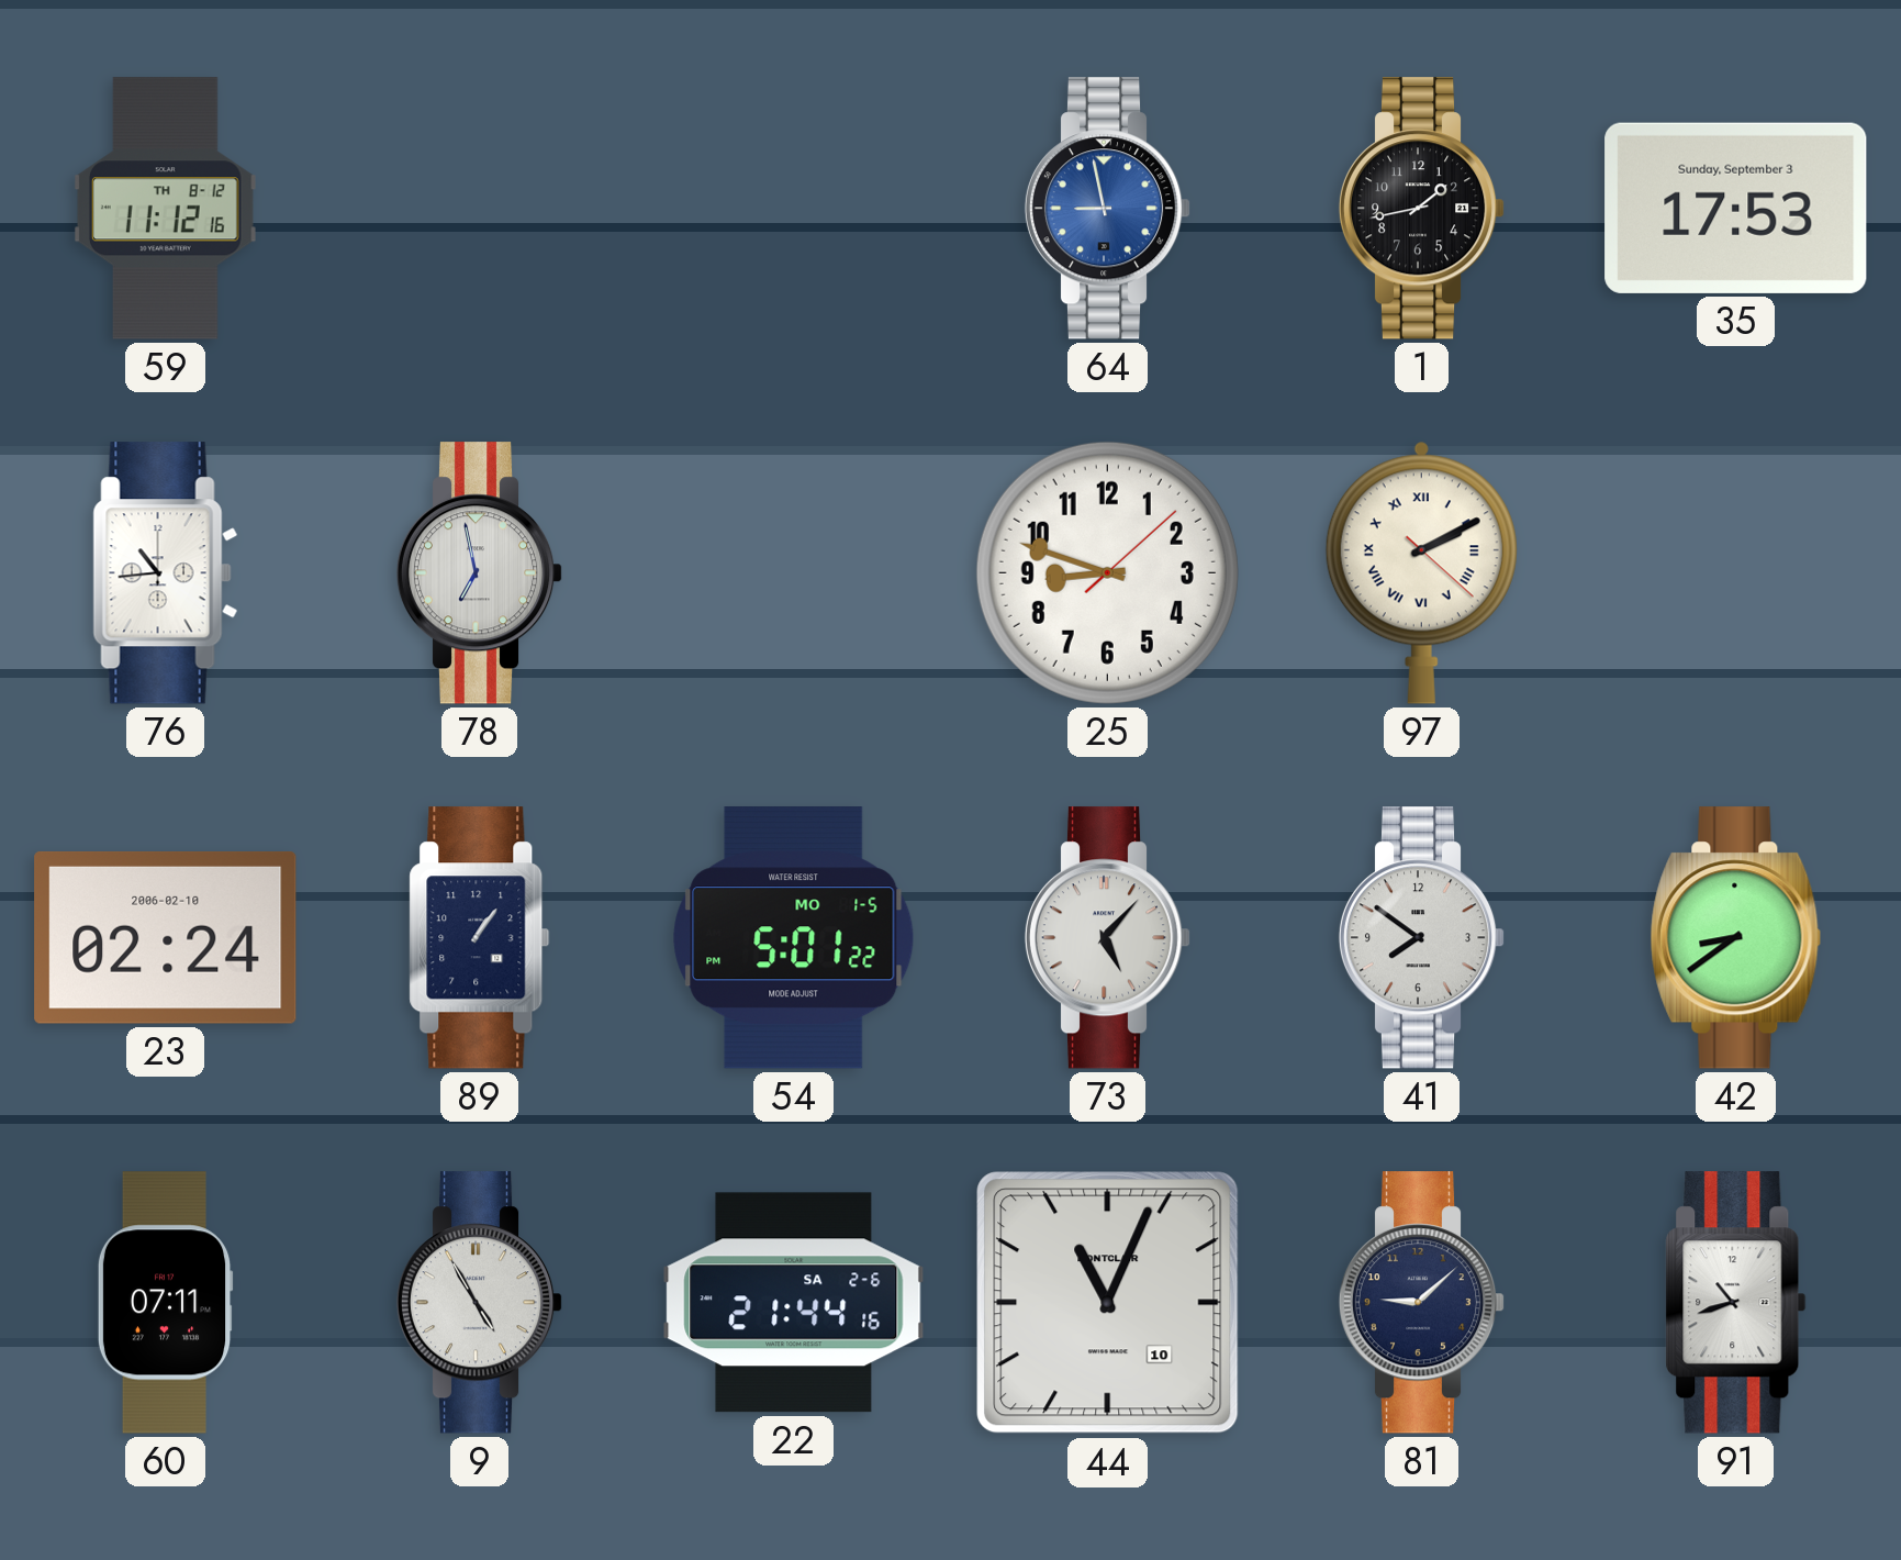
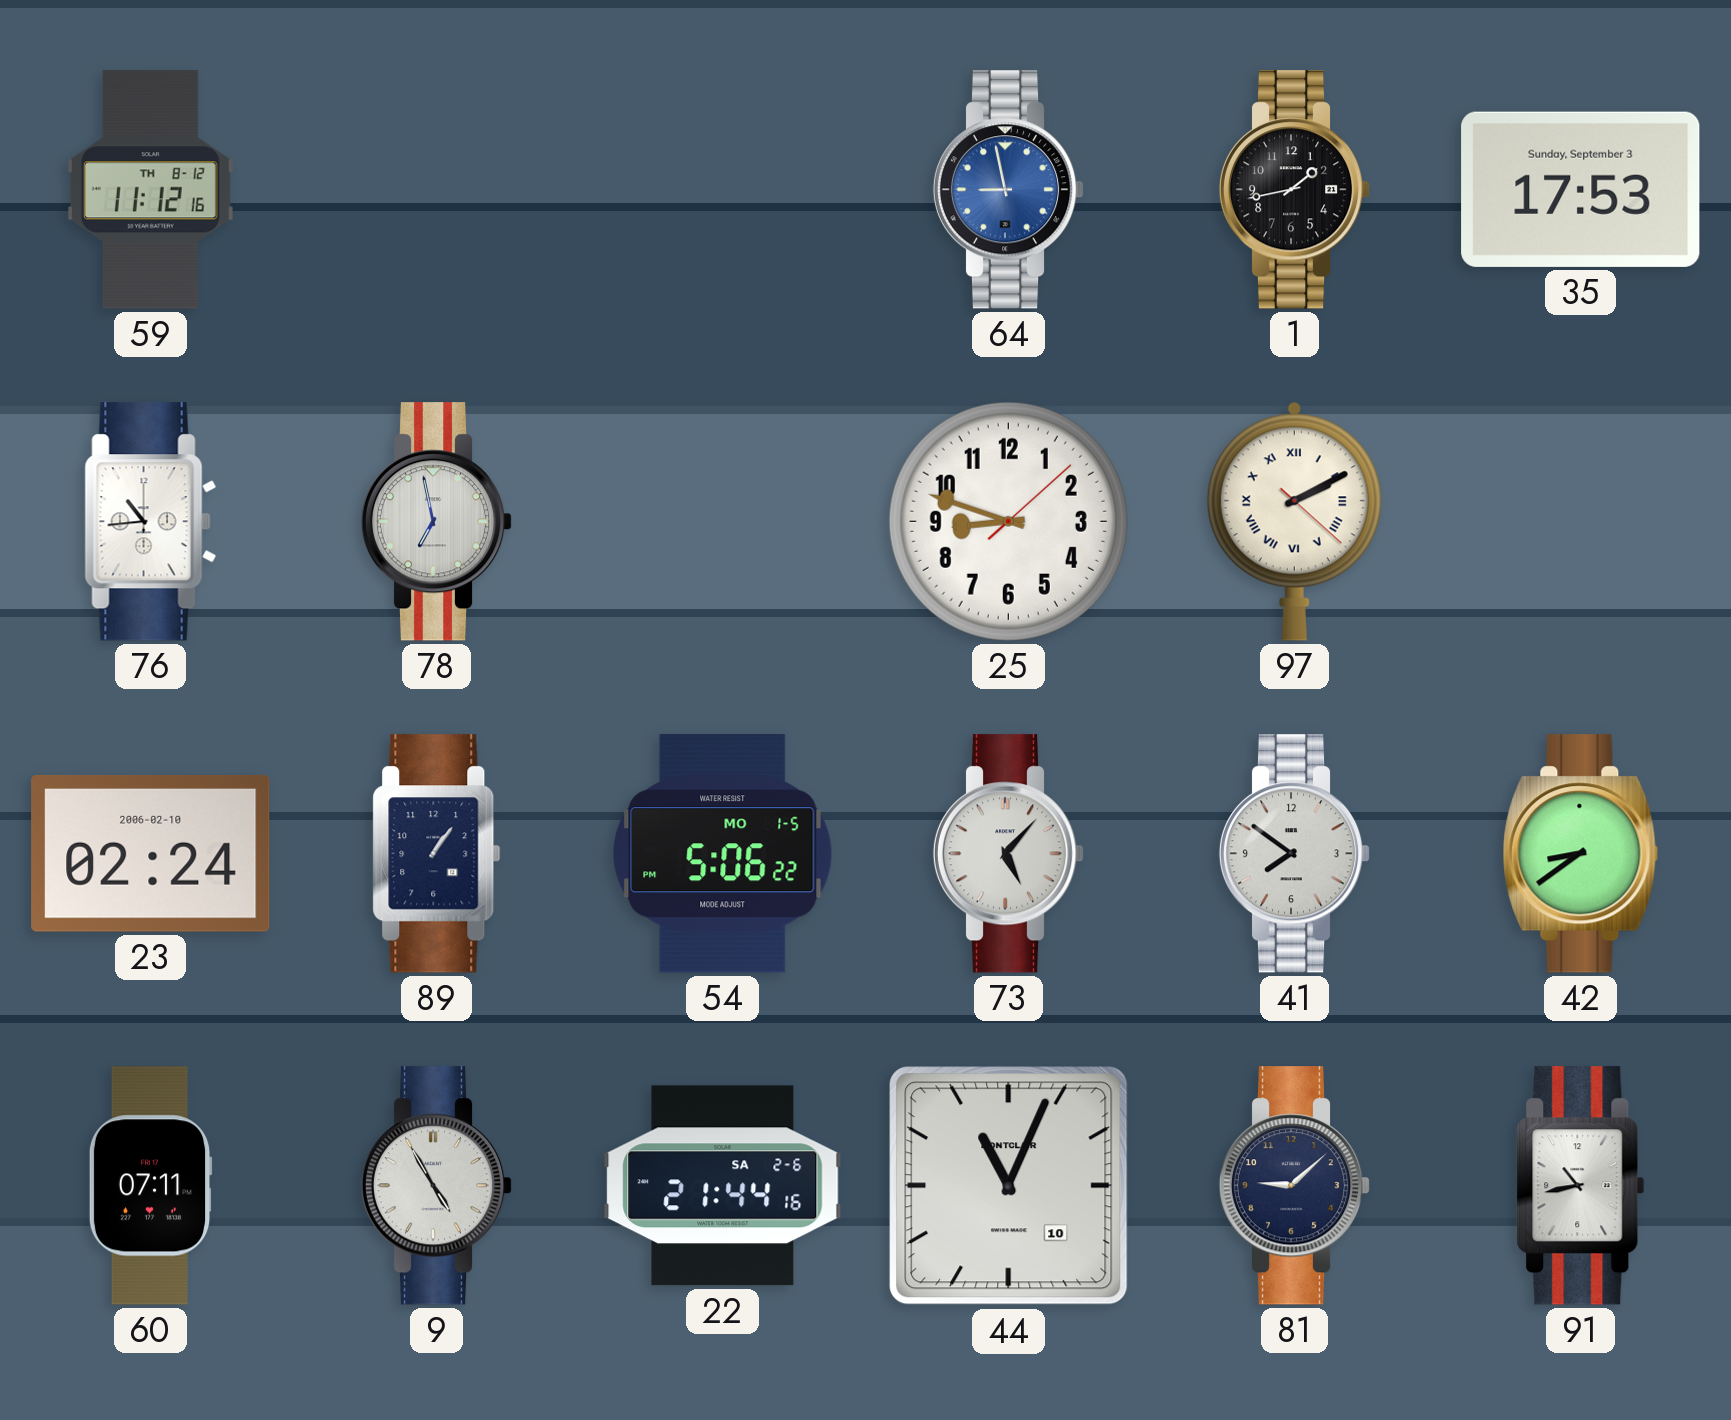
54: 5:01 -> 5:06 (723, 854)
91: 10:42 -> 10:43 (1581, 1186)
